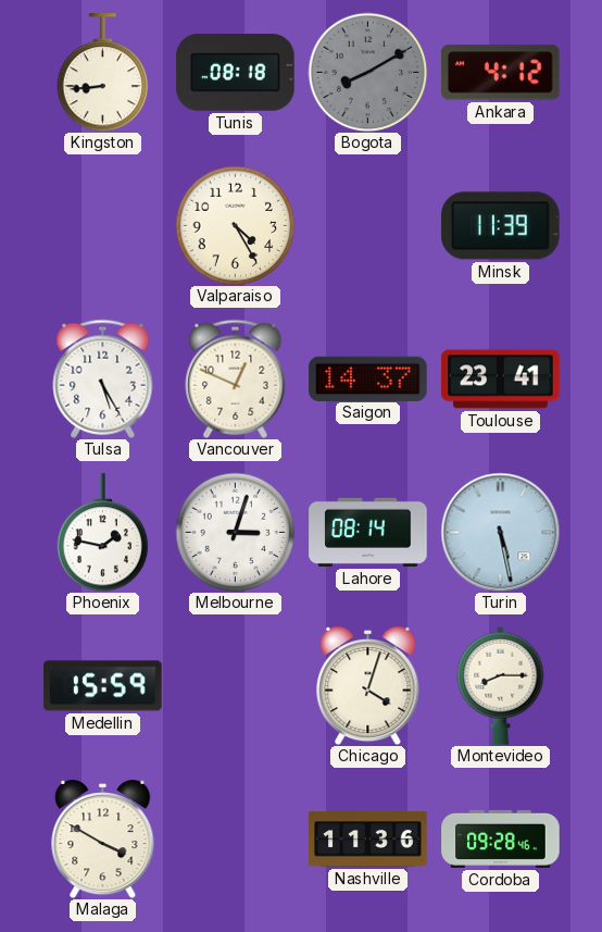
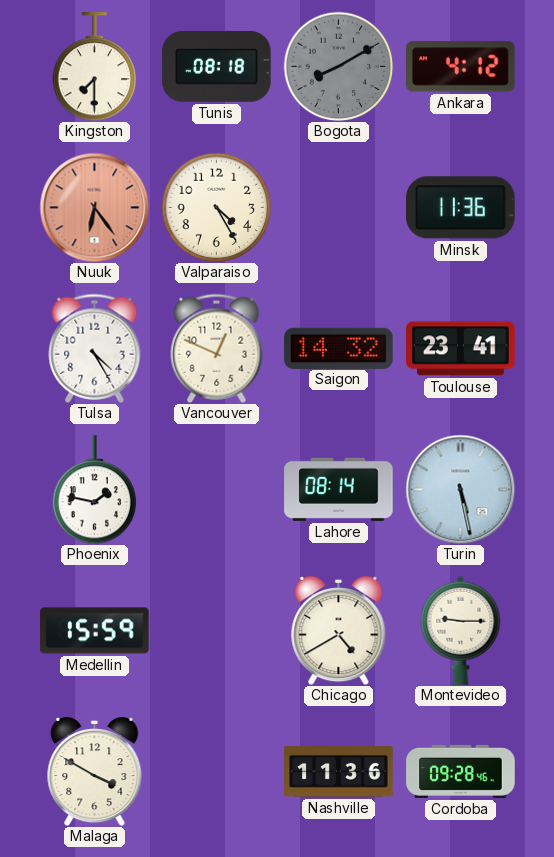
Kingston: 8:44 -> 7:30 (95, 67)
Nuuk: none -> 6:24 (94, 207)
Minsk: 11:39 -> 11:36 (461, 208)
Tulsa: 5:25 -> 4:25 (95, 348)
Saigon: 14:37 -> 14:32 (339, 348)
Melbourne: 3:03 -> none (235, 532)
Chicago: 4:03 -> 4:40 (339, 630)
Montevideo: 8:15 -> 9:15 (461, 630)
